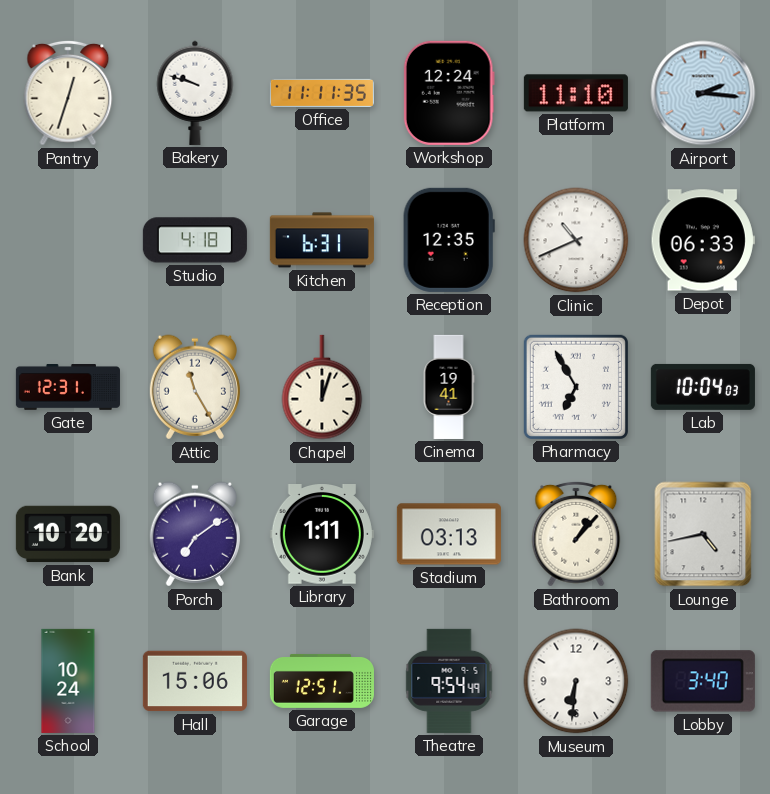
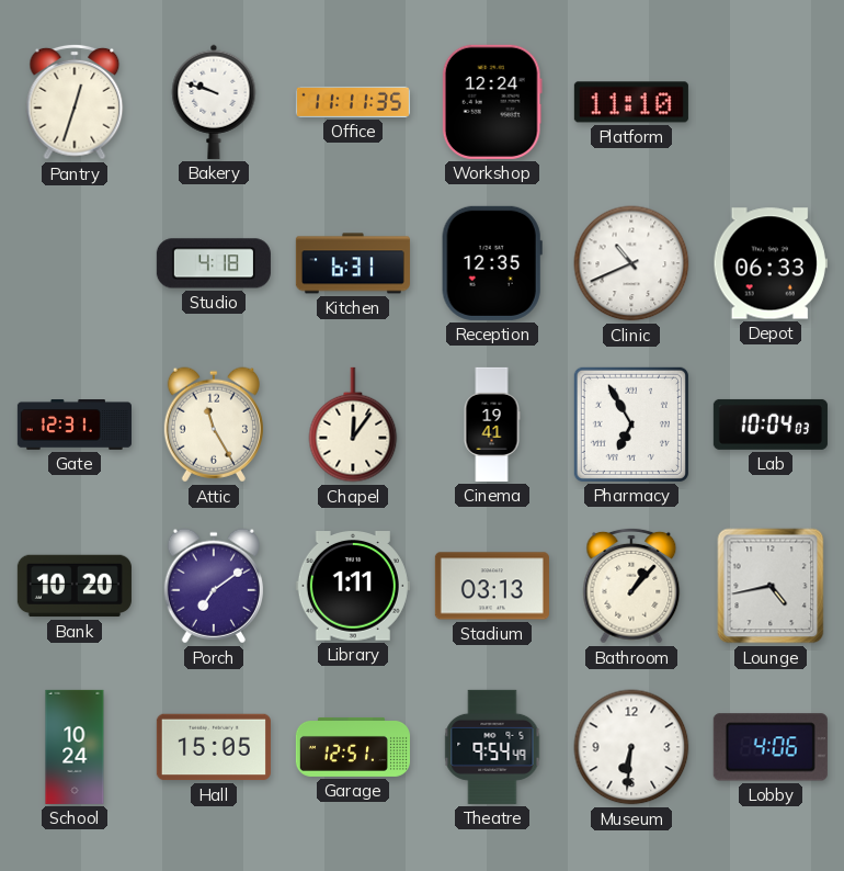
Airport: 2:16 -> none (703, 93)
Chapel: 12:03 -> 12:06 (353, 425)
Hall: 15:06 -> 15:05 (214, 747)
Lobby: 3:40 -> 4:06 (771, 747)
